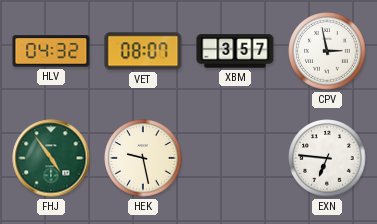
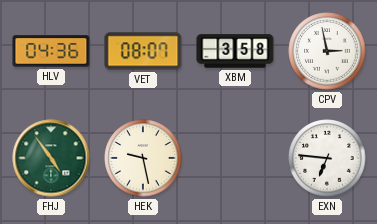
HLV: 04:32 -> 04:36 (51, 51)
XBM: 3:57 -> 3:58 (235, 51)
